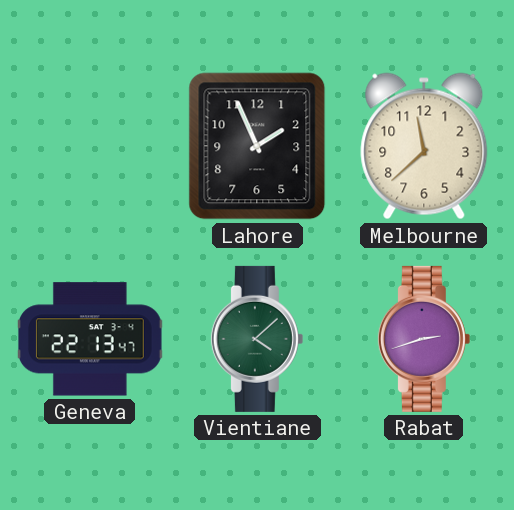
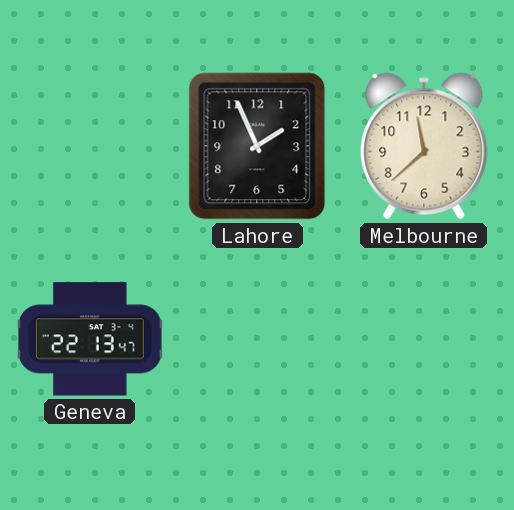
Vientiane: 4:08 -> none (257, 339)
Rabat: 2:42 -> none (424, 339)
